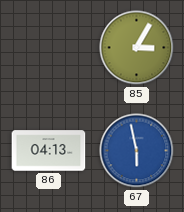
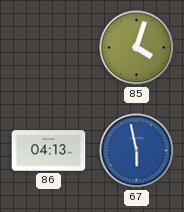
85: 3:05 -> 4:03 (137, 48)
